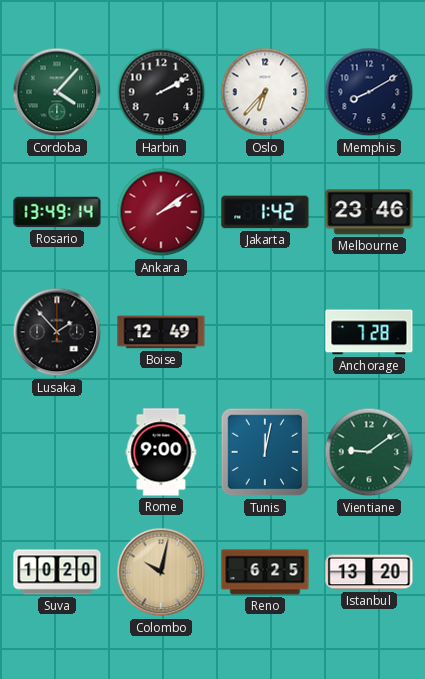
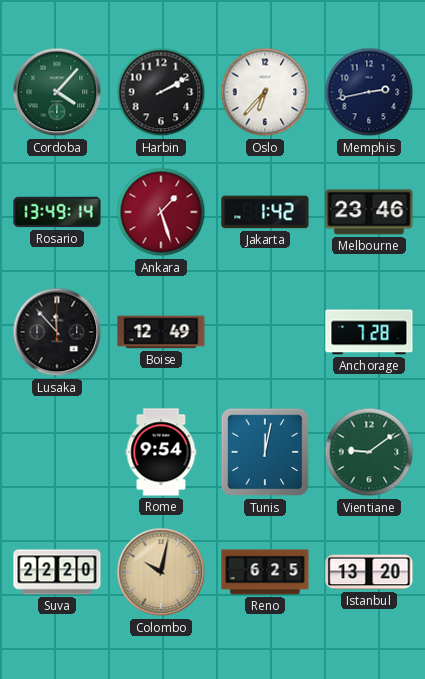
Memphis: 8:10 -> 2:43 (369, 92)
Ankara: 2:09 -> 1:27 (161, 212)
Lusaka: 1:53 -> 11:53 (57, 332)
Rome: 9:00 -> 9:54 (161, 452)
Suva: 10:20 -> 22:20 (57, 572)
